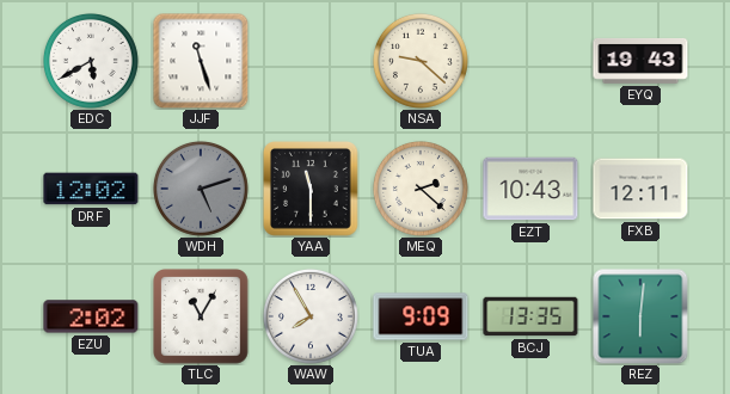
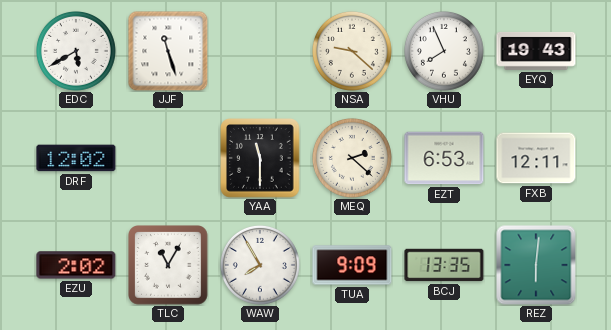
VHU: none -> 7:56 (444, 51)
WDH: 5:12 -> none (201, 189)
EZT: 10:43 -> 6:53 (444, 158)
